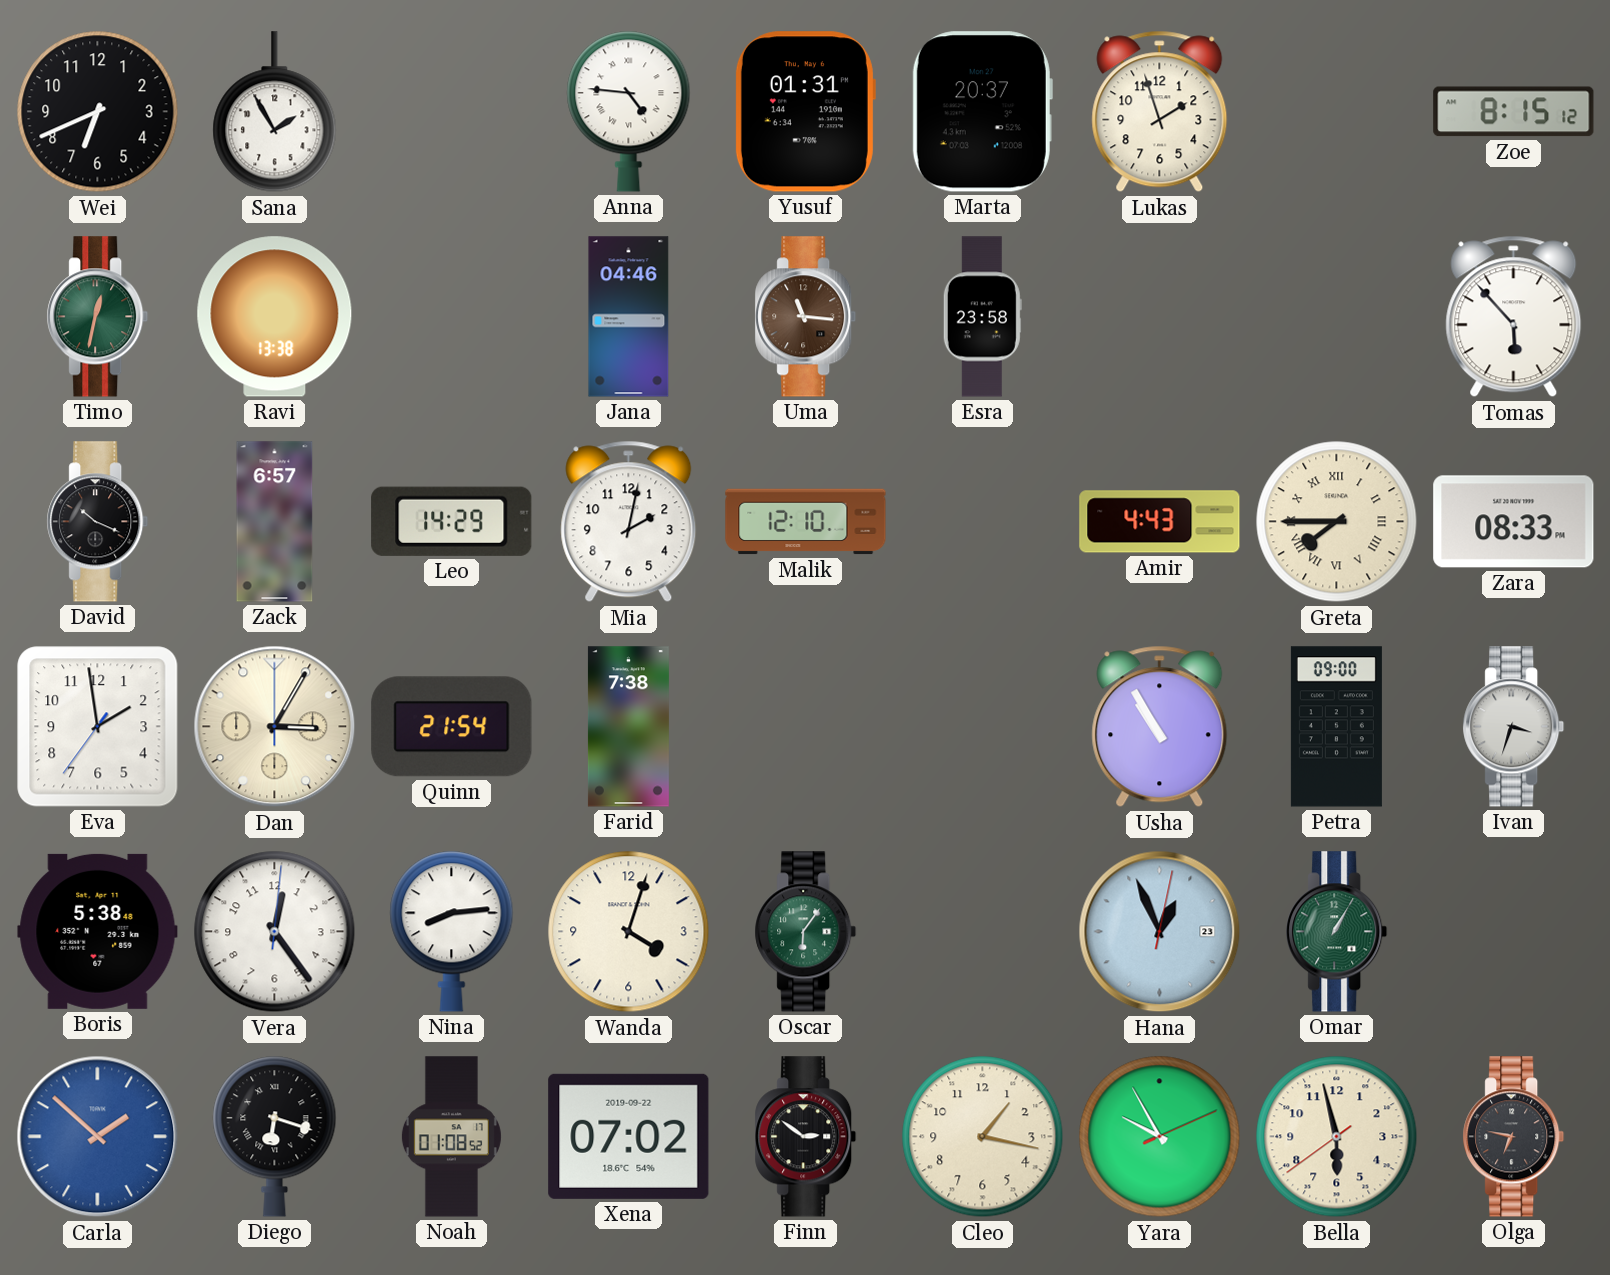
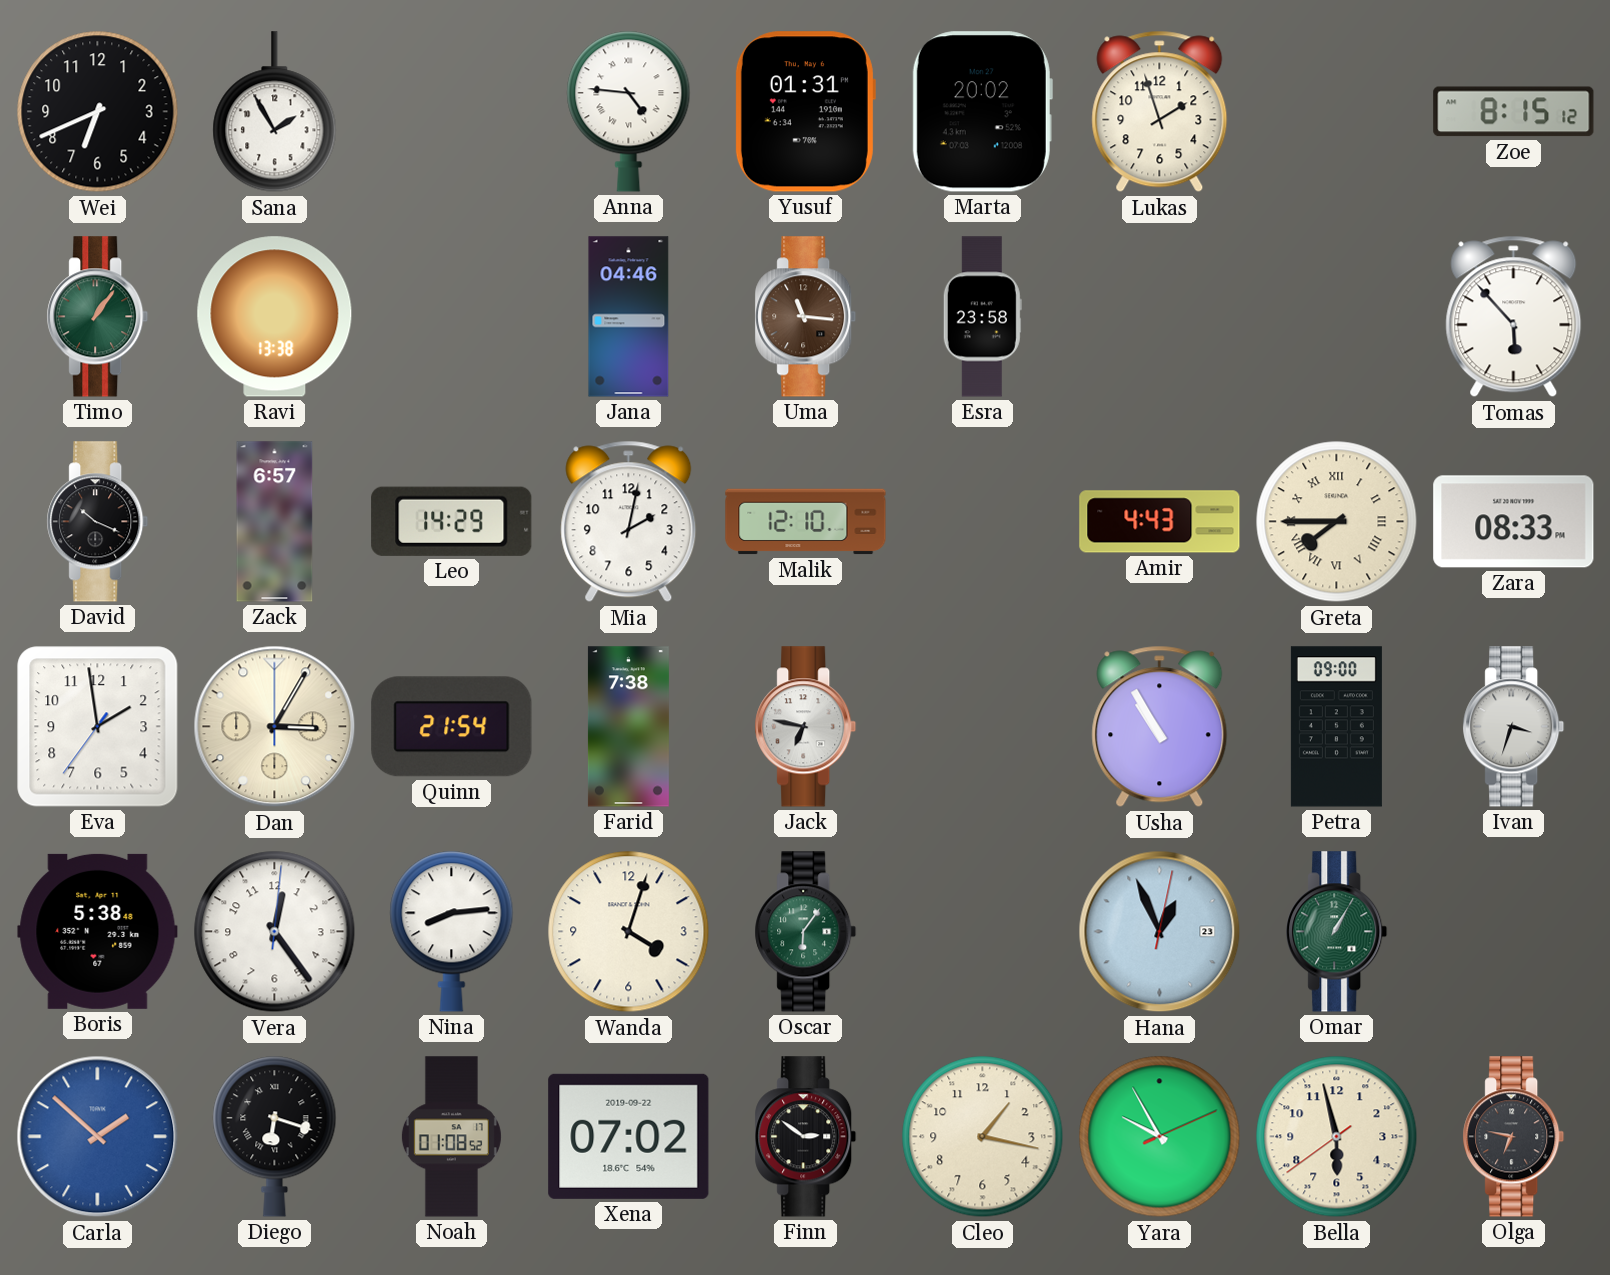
Marta: 20:37 -> 20:02 (982, 112)
Timo: 12:32 -> 1:06 (98, 317)
Jack: none -> 6:47 (806, 727)
